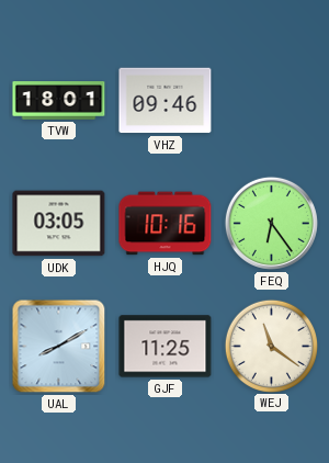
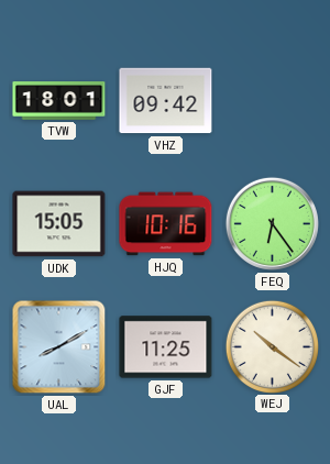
VHZ: 09:46 -> 09:42 (166, 101)
UDK: 03:05 -> 15:05 (59, 224)
WEJ: 11:21 -> 10:21 (272, 346)
